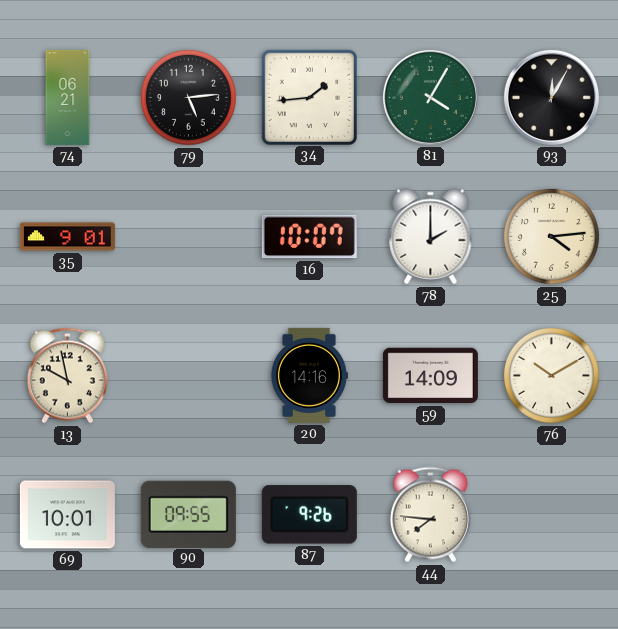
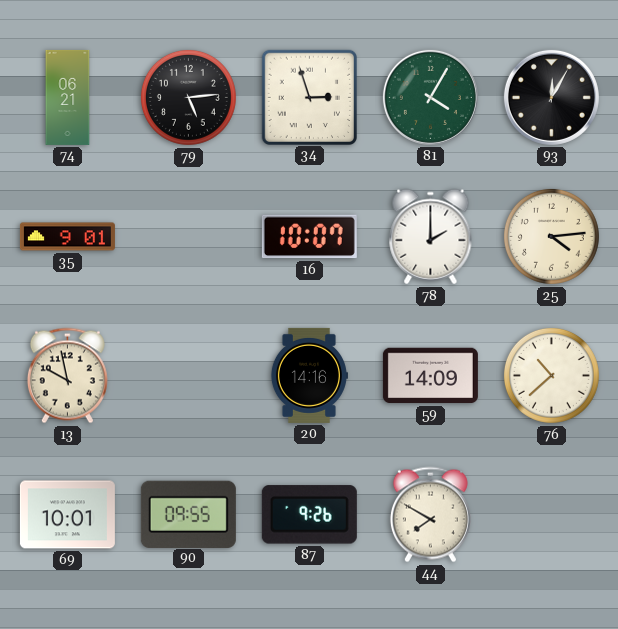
34: 1:44 -> 2:57 (309, 97)
76: 10:10 -> 10:38 (551, 375)
44: 7:46 -> 7:50 (430, 515)
